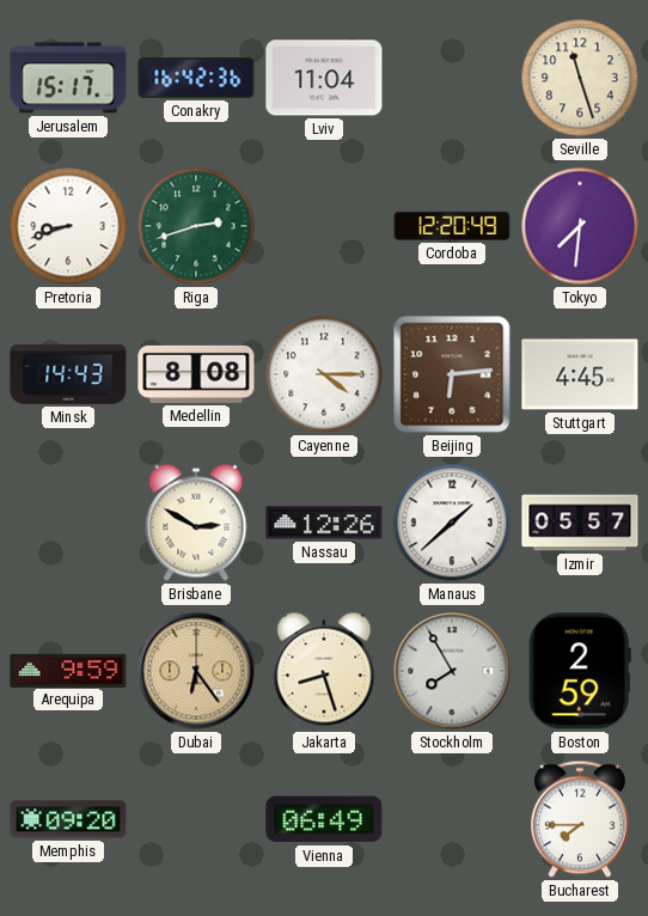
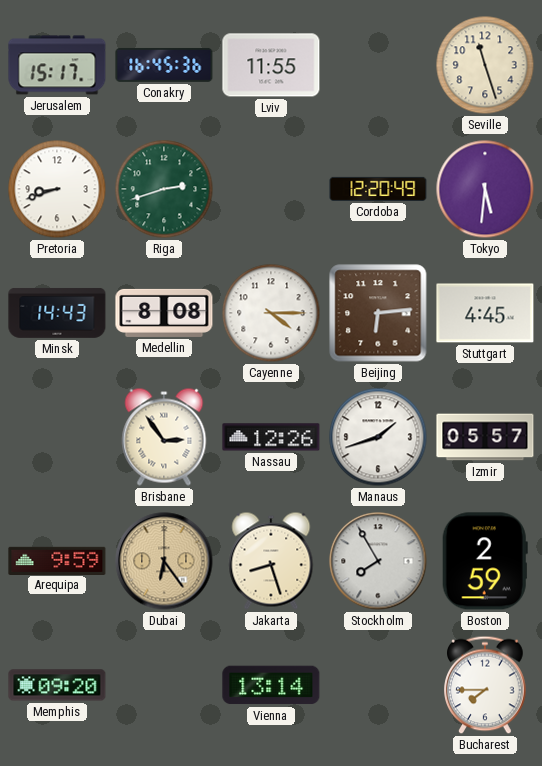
Conakry: 16:42 -> 16:45 (164, 65)
Lviv: 11:04 -> 11:55 (271, 65)
Tokyo: 7:31 -> 5:31 (485, 189)
Brisbane: 2:50 -> 2:54 (164, 437)
Manaus: 1:38 -> 1:42 (378, 437)
Vienna: 06:49 -> 13:14 (271, 685)
